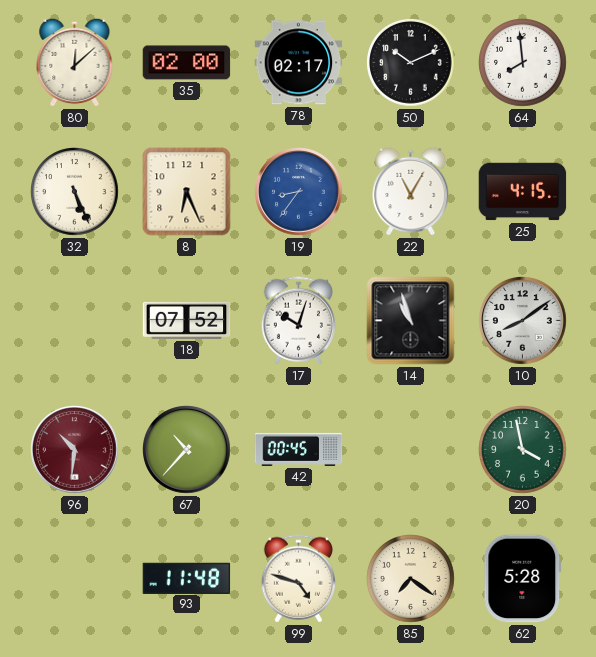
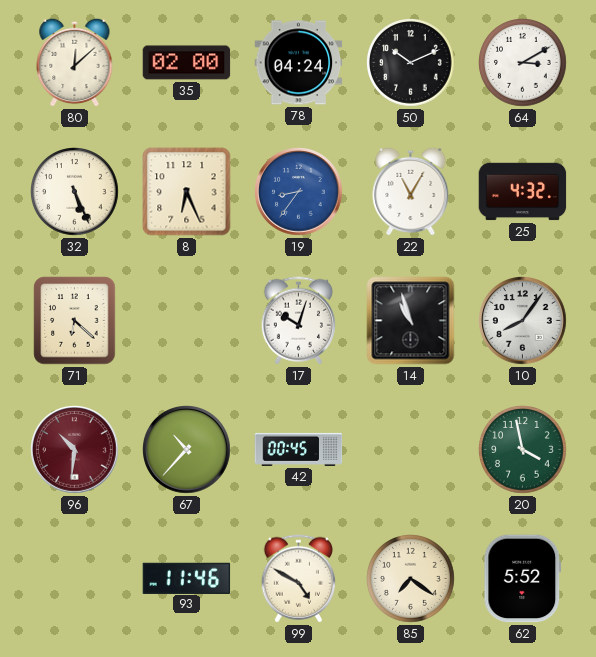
78: 02:17 -> 04:24 (299, 63)
64: 7:59 -> 3:10 (523, 63)
25: 4:15 -> 4:32 (523, 192)
71: none -> 6:22 (75, 321)
18: 07:52 -> none (187, 320)
10: 8:09 -> 8:06 (523, 321)
93: 11:48 -> 11:46 (187, 578)
99: 4:48 -> 4:50 (298, 579)
62: 5:28 -> 5:52 (523, 579)
